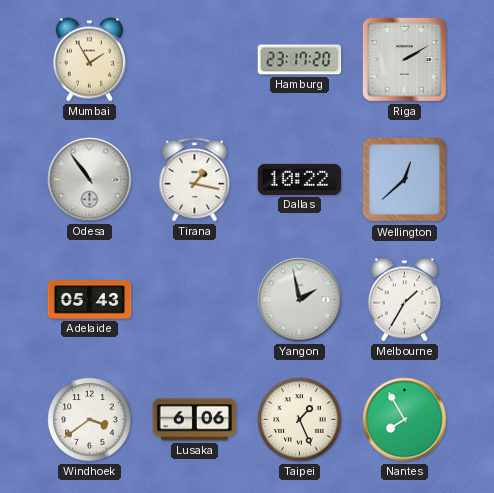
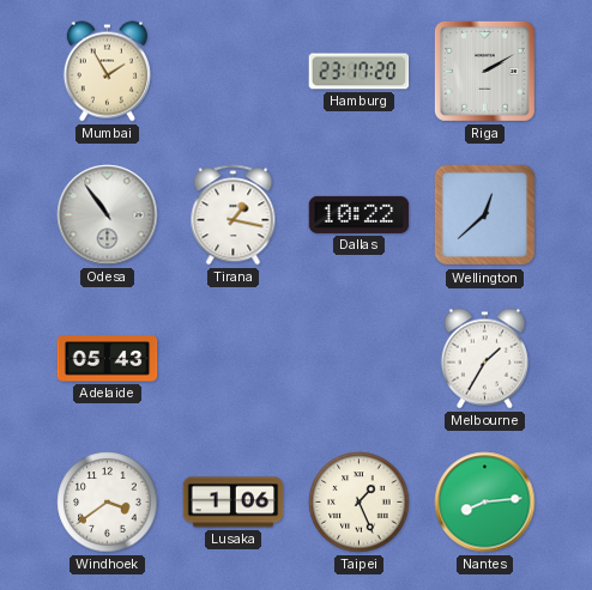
Yangon: 1:58 -> none (300, 300)
Lusaka: 6:06 -> 1:06 (234, 503)
Nantes: 7:55 -> 8:14 (485, 503)
